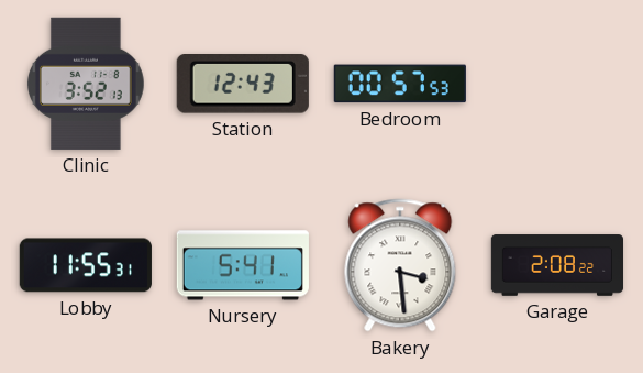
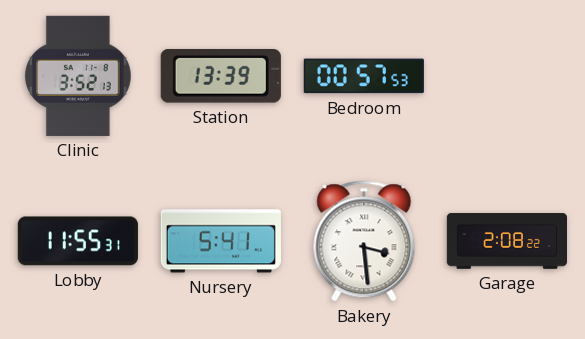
Station: 12:43 -> 13:39 (221, 77)
